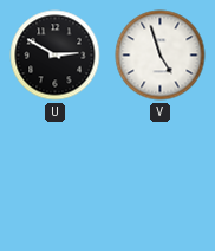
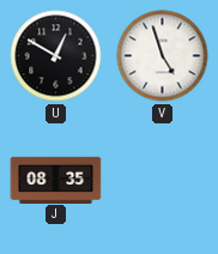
U: 2:50 -> 12:50 (56, 56)
J: none -> 08:35 (56, 180)
